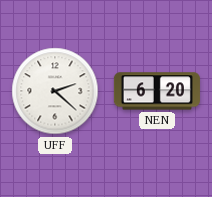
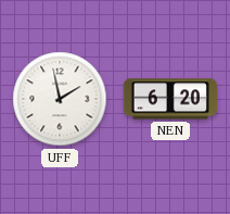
UFF: 2:22 -> 1:58 (60, 99)
